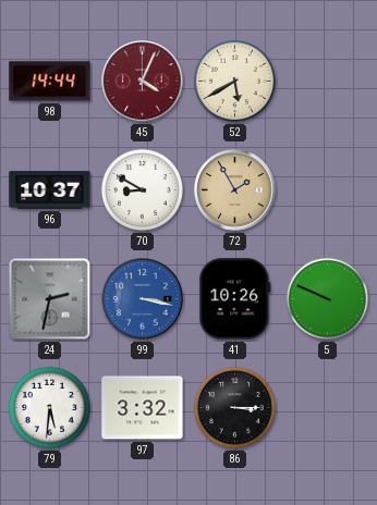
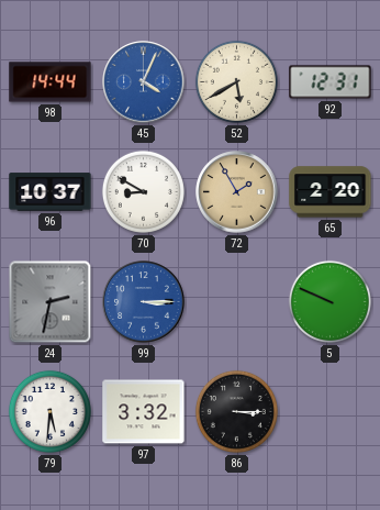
45 dial: burgundy -> blue (144, 82)
92: none -> 12:31 (331, 82)
65: none -> 2:20 (331, 192)
99: 3:17 -> 3:15 (144, 302)
41: 10:26 -> none (235, 299)
